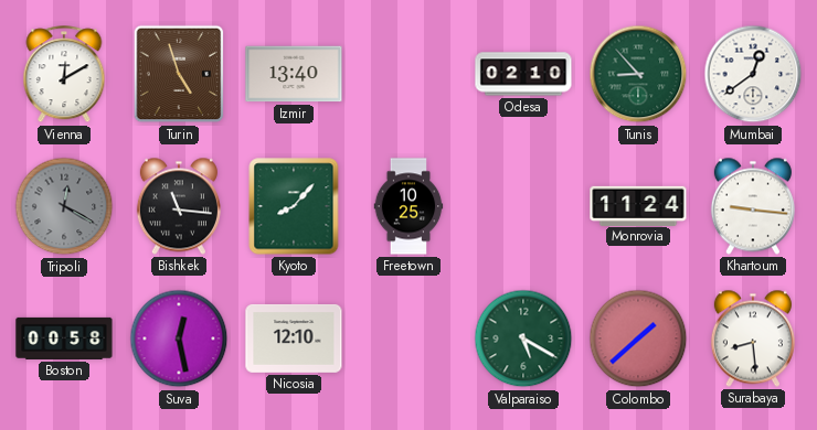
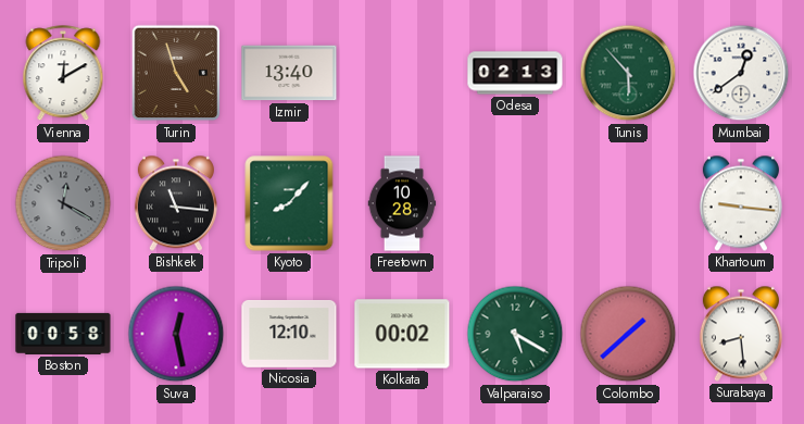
Odesa: 02:10 -> 02:13 (515, 73)
Tunis: 8:53 -> 5:53 (628, 73)
Freetown: 10:25 -> 10:28 (402, 203)
Monrovia: 11:24 -> none (638, 205)
Kolkata: none -> 00:02 (402, 334)
